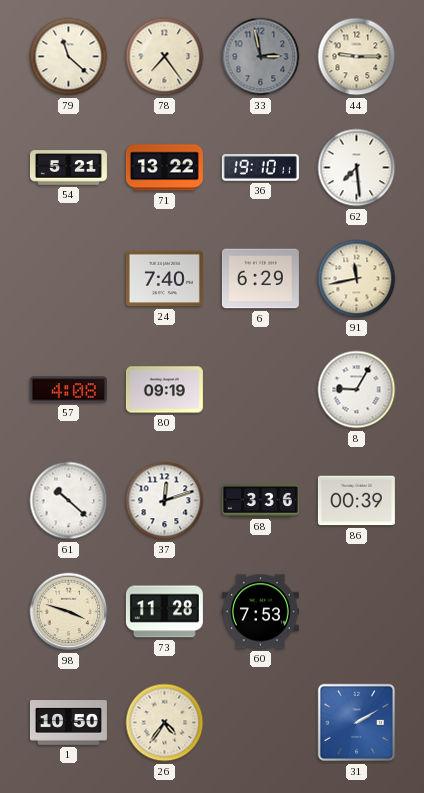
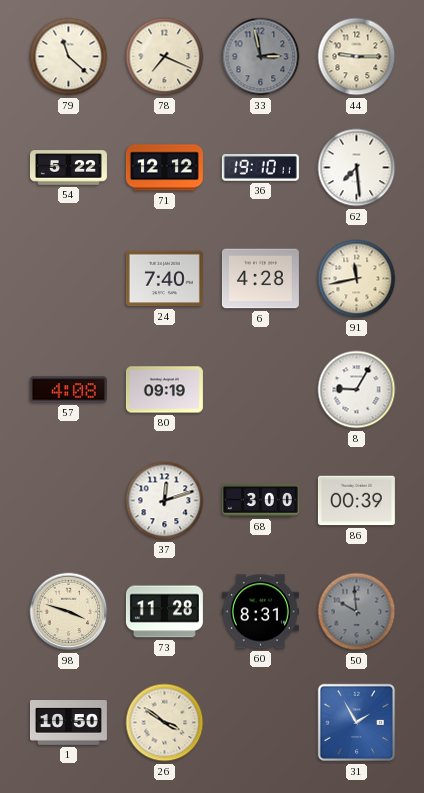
78: 7:24 -> 7:19 (165, 57)
54: 5:21 -> 5:22 (68, 168)
71: 13:22 -> 12:12 (164, 168)
6: 6:29 -> 4:28 (260, 279)
61: 10:22 -> none (69, 501)
68: 3:36 -> 3:00 (260, 500)
60: 7:53 -> 8:31 (260, 612)
50: none -> 9:59 (357, 612)
26: 4:36 -> 3:51 (165, 723)
31: 2:10 -> 1:55 (357, 723)
